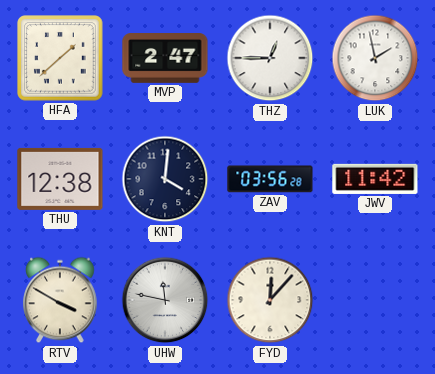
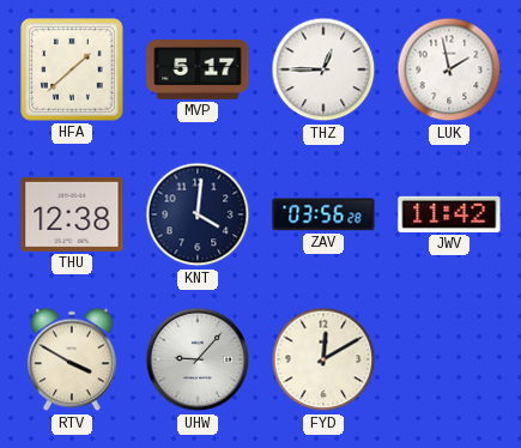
MVP: 2:47 -> 5:17 (198, 71)
UHW: 11:47 -> 9:07 (198, 359)
FYD: 12:07 -> 12:10 (323, 359)
